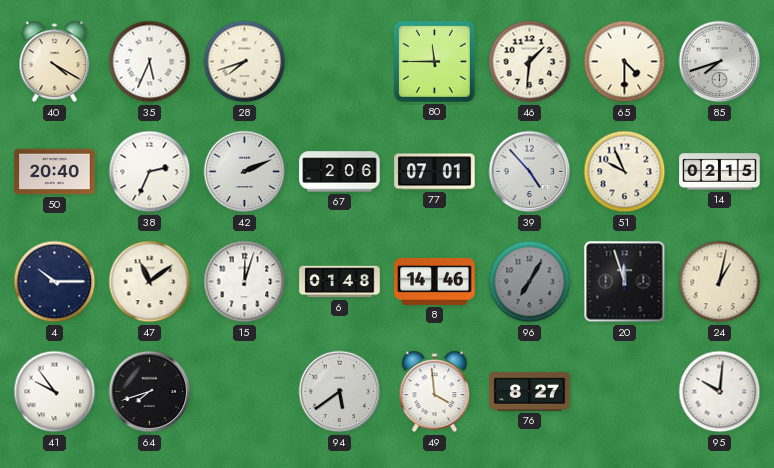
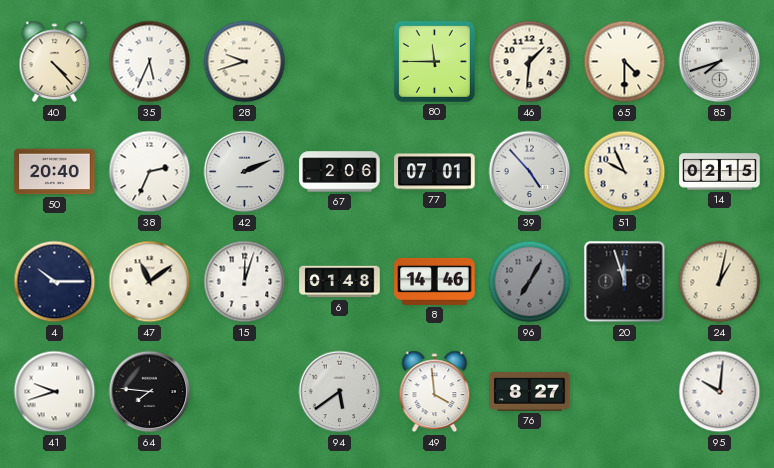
40: 4:20 -> 4:23 (55, 62)
28: 7:42 -> 9:42 (245, 62)
41: 9:54 -> 9:42 (55, 392)
64: 7:42 -> 7:46 (150, 392)
